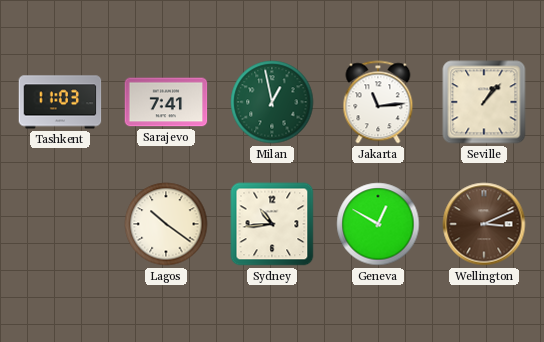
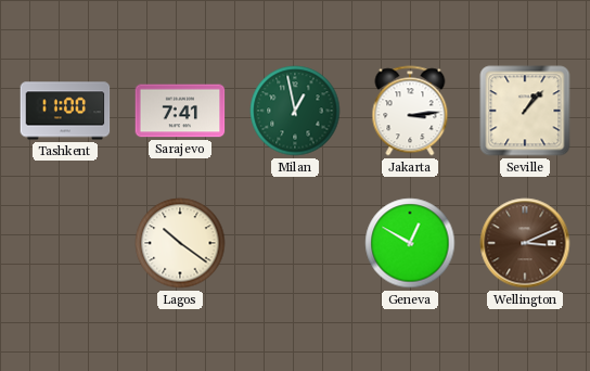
Tashkent: 11:03 -> 11:00 (65, 111)
Jakarta: 11:14 -> 3:14 (410, 111)
Sydney: 10:44 -> none (272, 224)
